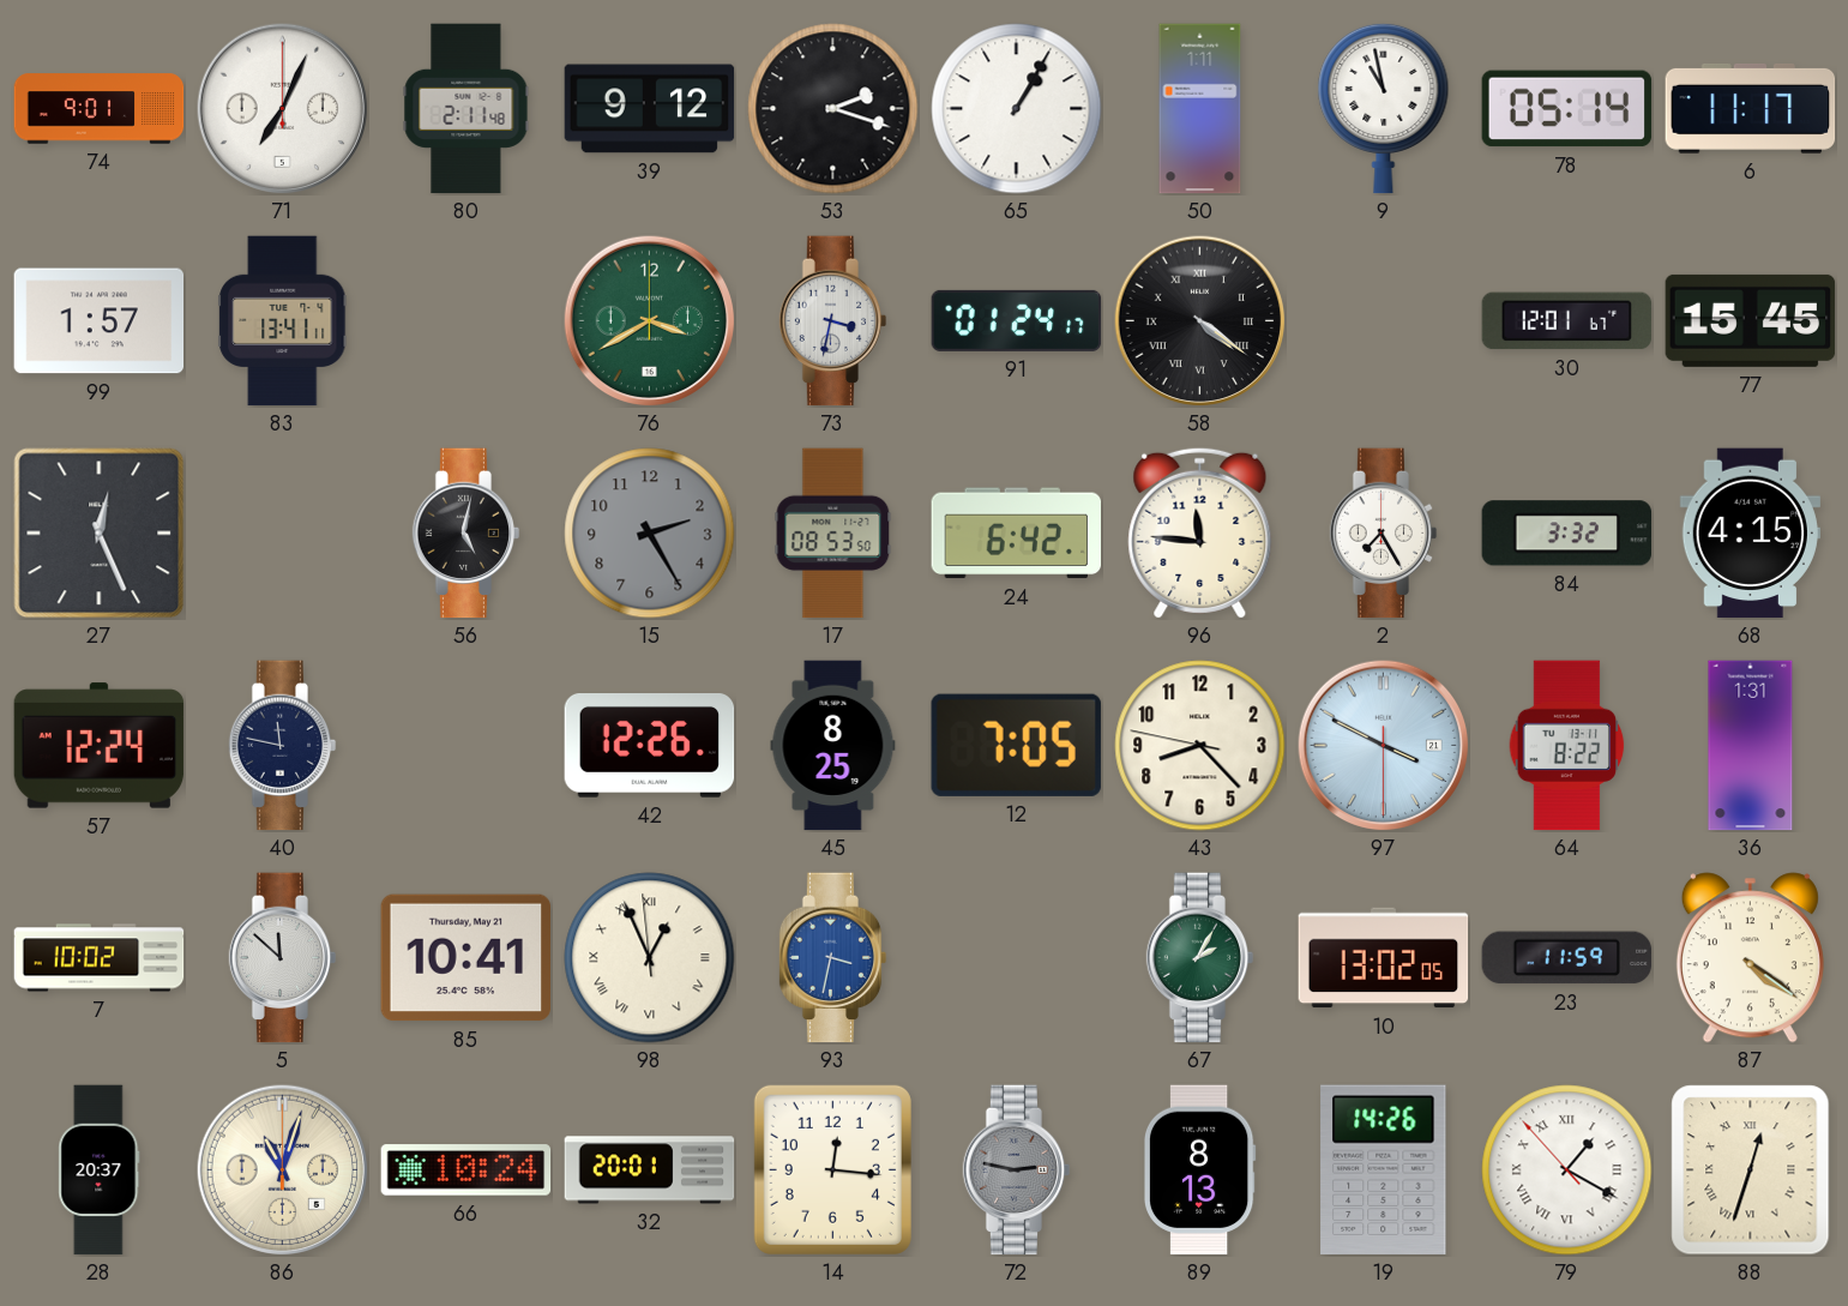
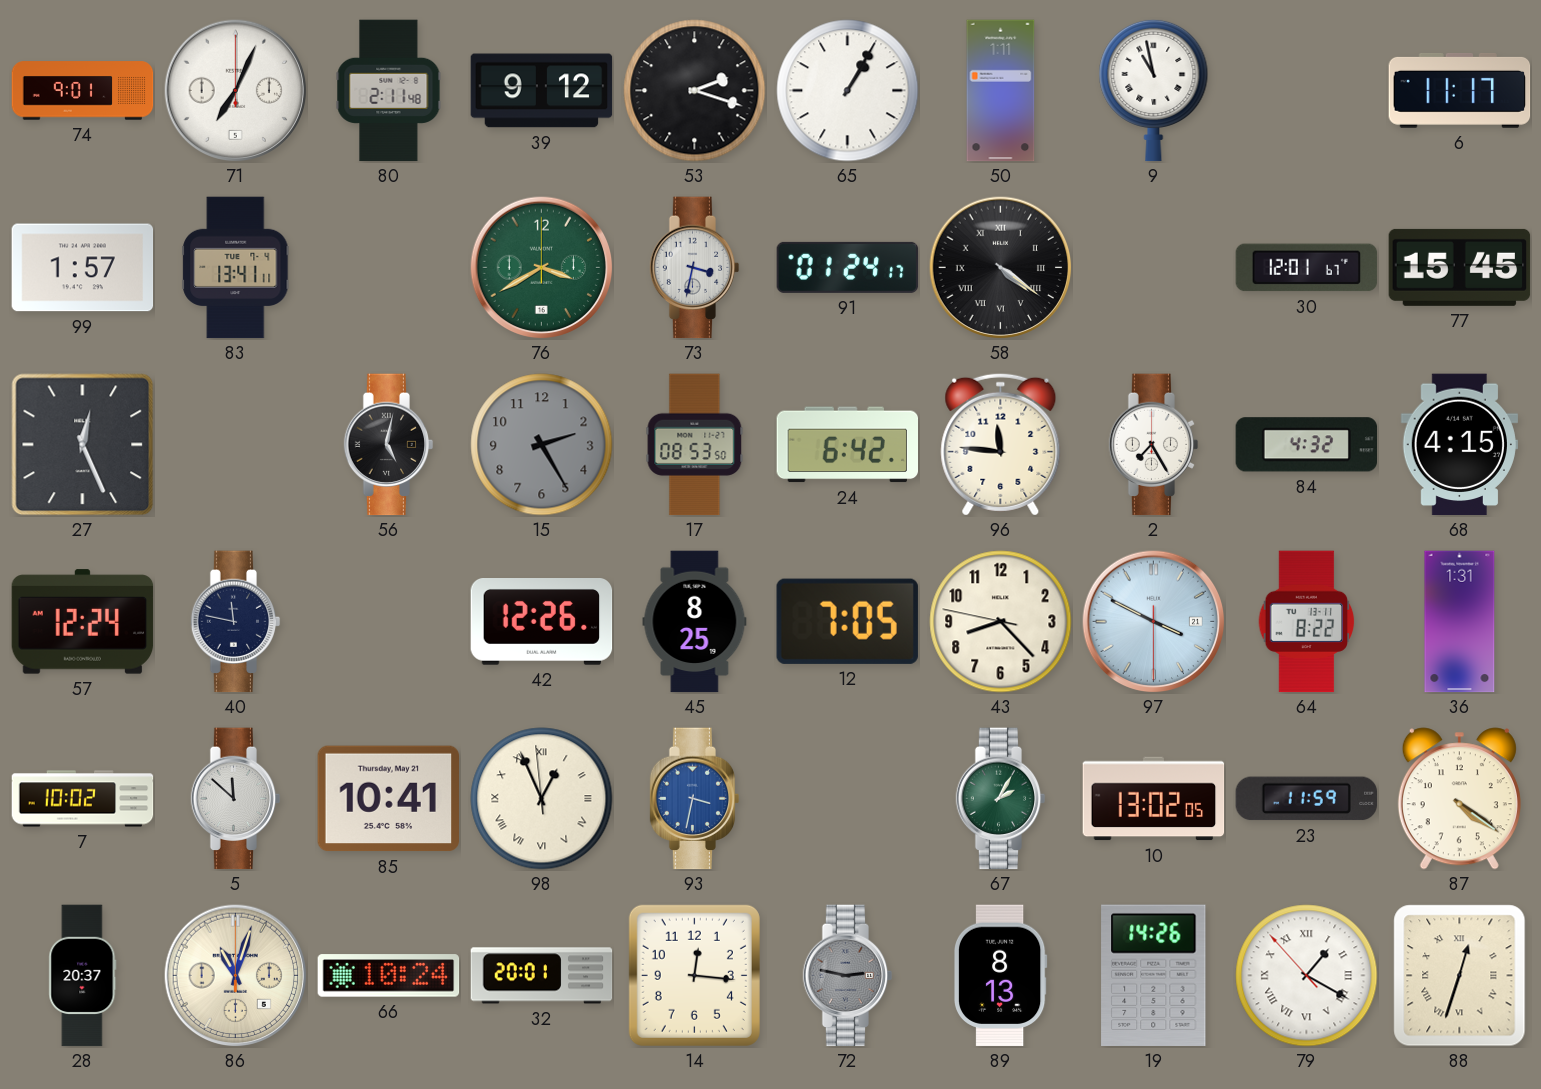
78: 05:14 -> none (1567, 109)
84: 3:32 -> 4:32 (1307, 445)
